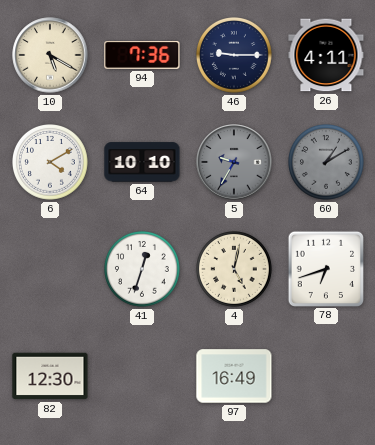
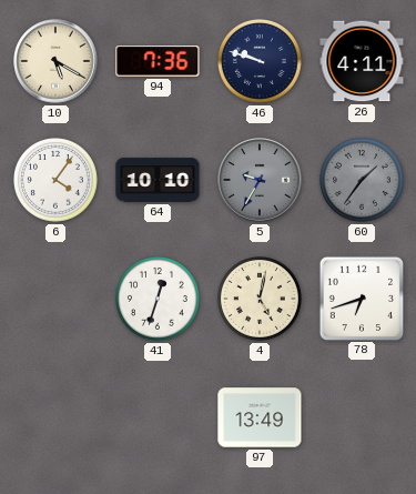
46: 9:15 -> 9:48 (261, 62)
6: 4:10 -> 4:06 (57, 181)
60: 1:10 -> 1:36 (363, 181)
82: 12:30 -> none (50, 376)
97: 16:49 -> 13:49 (260, 417)
